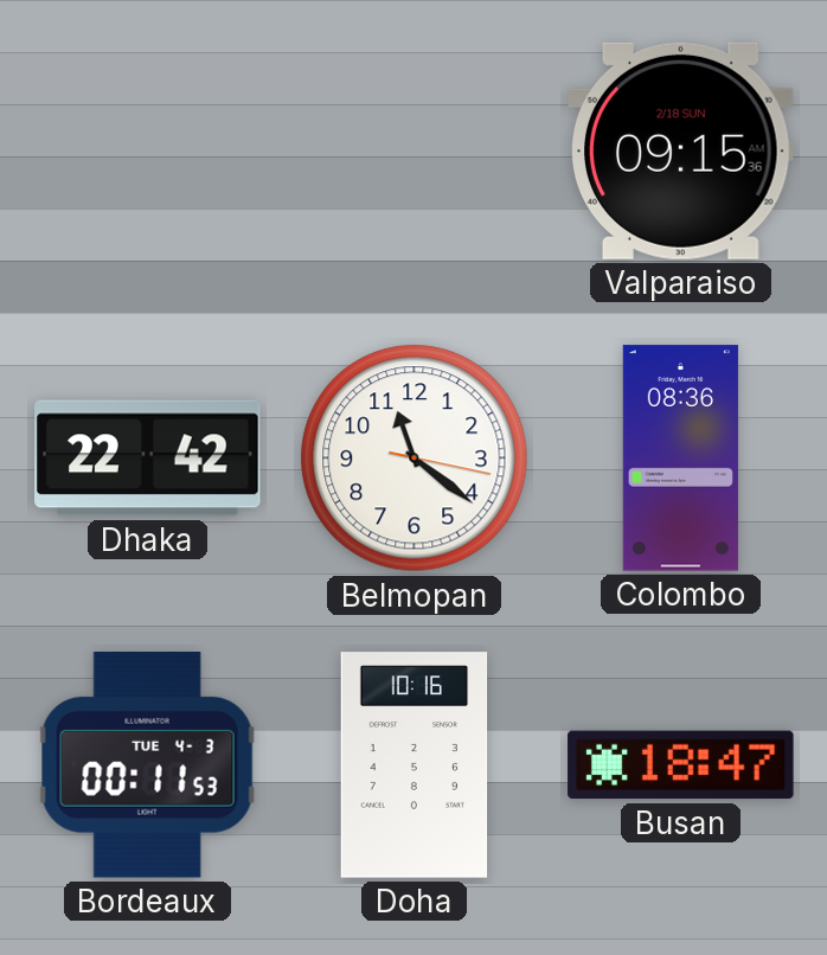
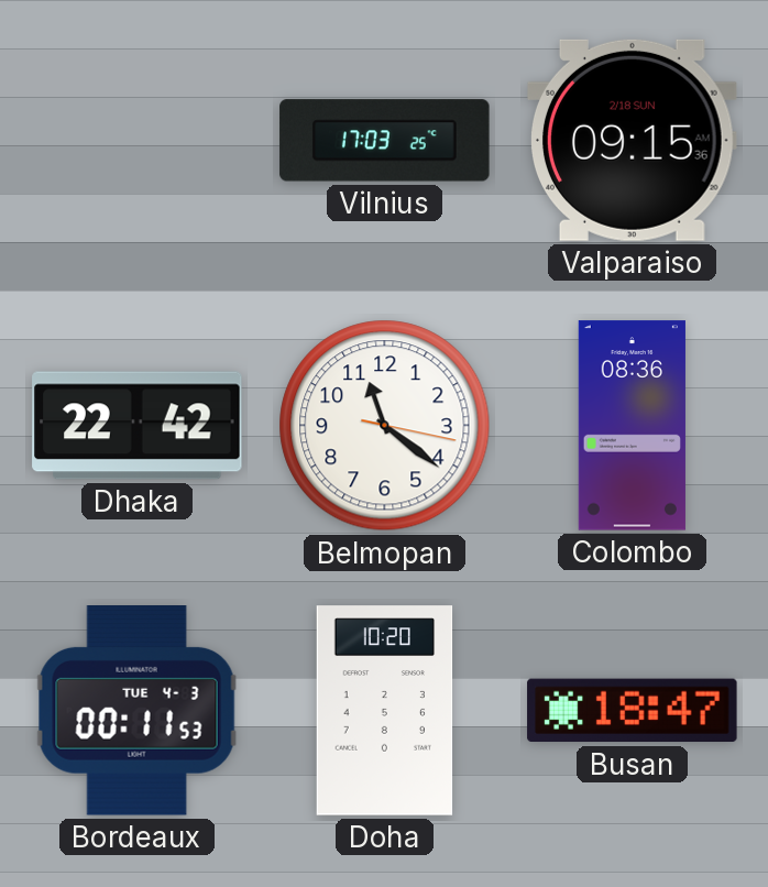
Vilnius: none -> 17:03 (385, 141)
Doha: 10:16 -> 10:20 (385, 711)
